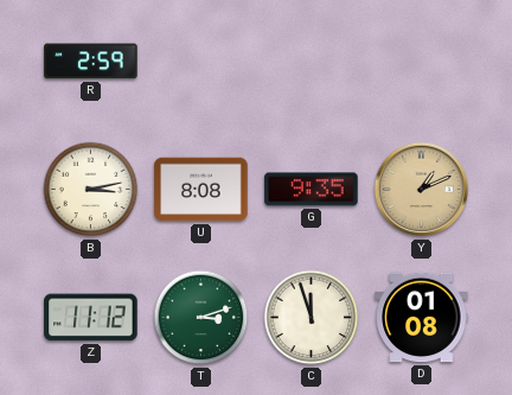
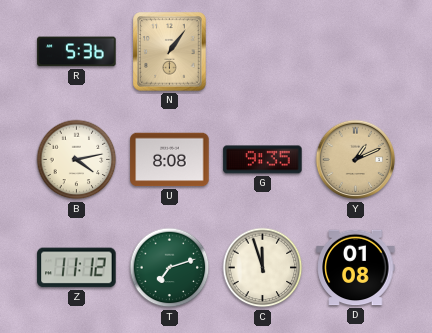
R: 2:59 -> 5:36 (77, 52)
N: none -> 1:06 (170, 52)
B: 3:13 -> 4:13 (77, 160)
T: 3:12 -> 7:12 (170, 268)
